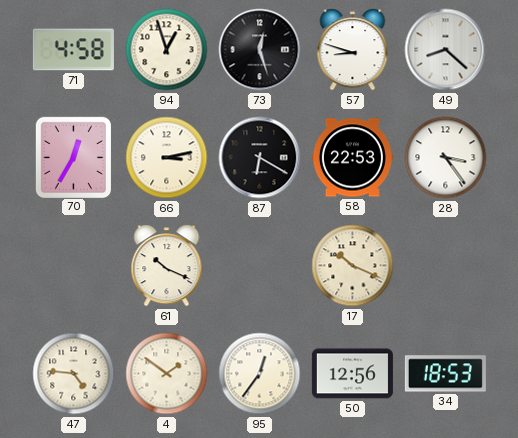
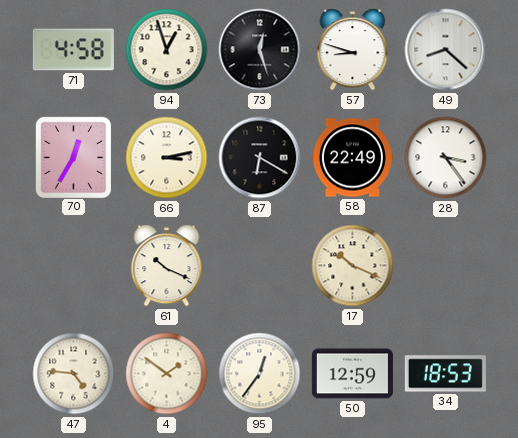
58: 22:53 -> 22:49 (352, 158)
50: 12:56 -> 12:59 (352, 374)
